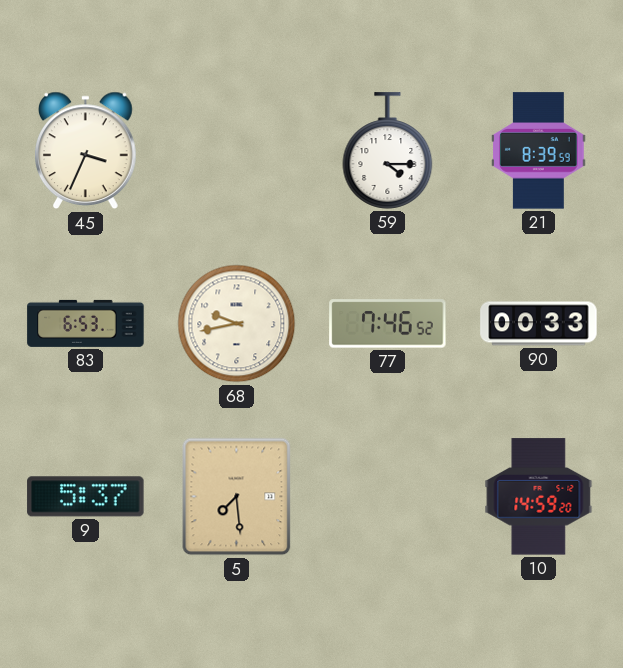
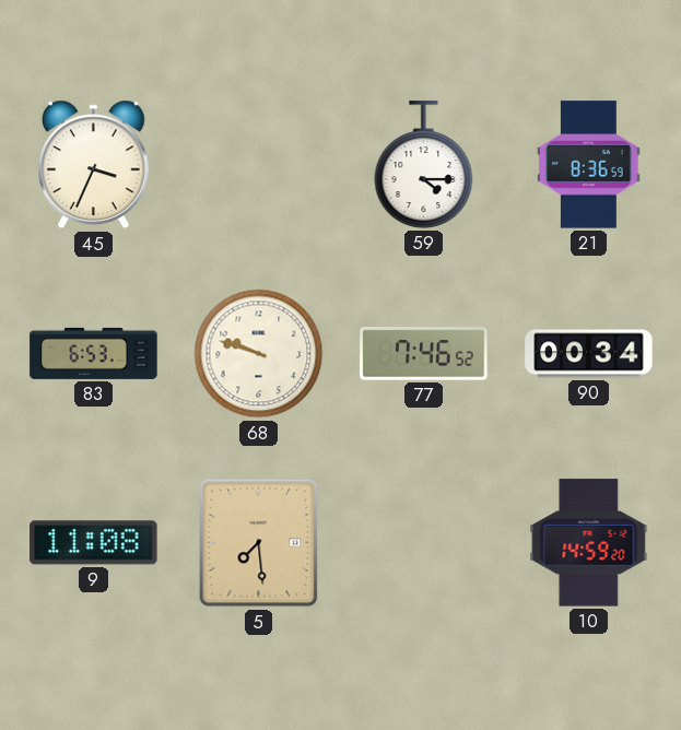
21: 8:39 -> 8:36 (589, 165)
68: 9:43 -> 9:48 (259, 354)
90: 00:33 -> 00:34 (589, 354)
9: 5:37 -> 11:08 (94, 543)
